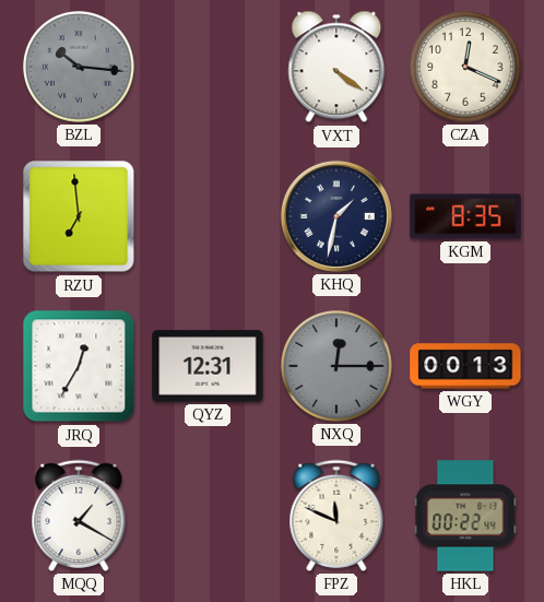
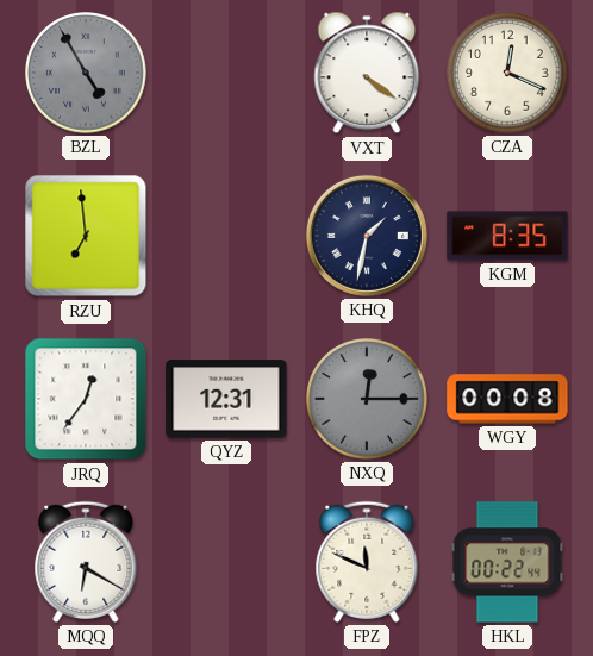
BZL: 10:16 -> 4:55 (86, 73)
JRQ: 12:35 -> 12:36 (86, 399)
WGY: 00:13 -> 00:08 (507, 399)
MQQ: 1:20 -> 6:20 (86, 562)
